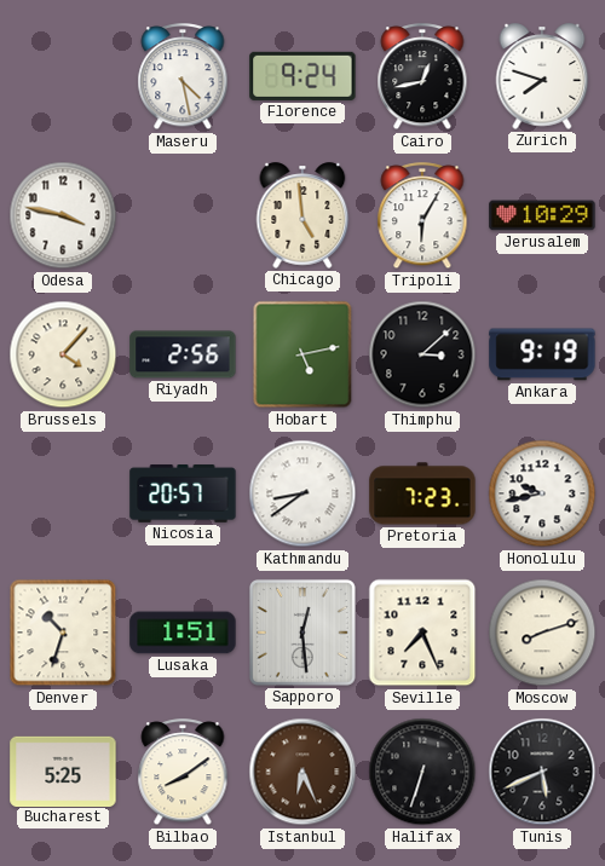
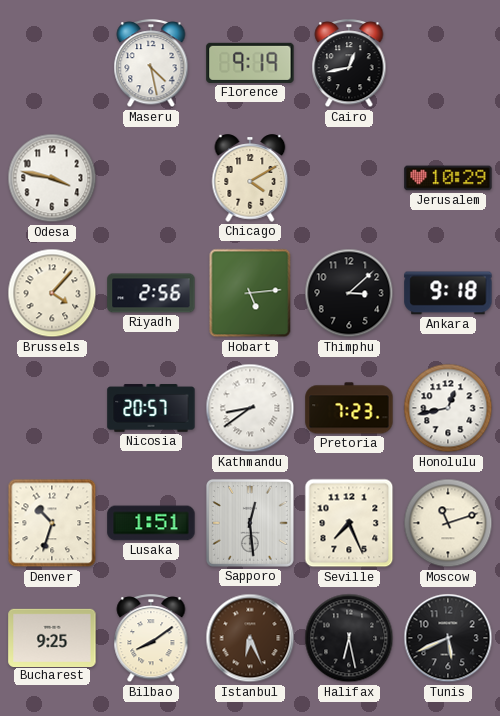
Florence: 9:24 -> 9:19 (250, 63)
Zurich: 7:48 -> none (542, 76)
Chicago: 4:59 -> 4:10 (250, 178)
Tripoli: 6:05 -> none (422, 217)
Hobart: 5:13 -> 5:14 (250, 293)
Ankara: 9:19 -> 9:18 (448, 293)
Honolulu: 9:43 -> 12:43 (448, 408)
Moscow: 8:12 -> 11:12 (448, 523)
Bucharest: 5:25 -> 9:25 (52, 637)
Halifax: 6:33 -> 6:28 (349, 638)
